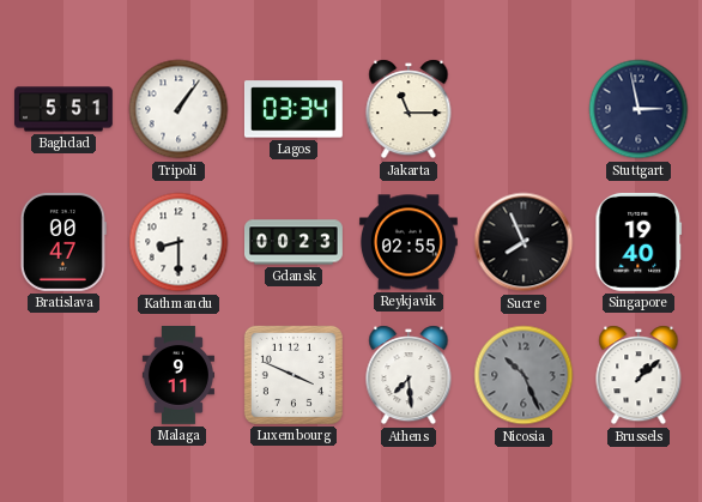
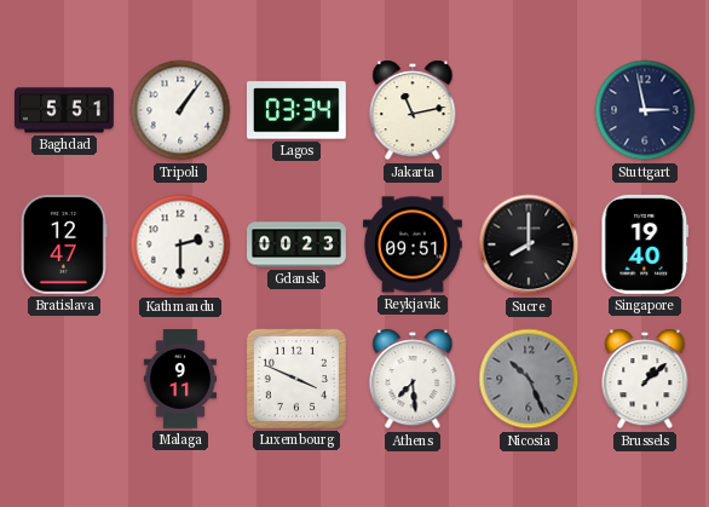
Jakarta: 11:15 -> 11:13 (413, 110)
Bratislava: 00:47 -> 12:47 (64, 244)
Kathmandu: 8:30 -> 2:30 (180, 244)
Reykjavik: 02:55 -> 09:51 (413, 244)
Sucre: 7:56 -> 8:00 (529, 244)
